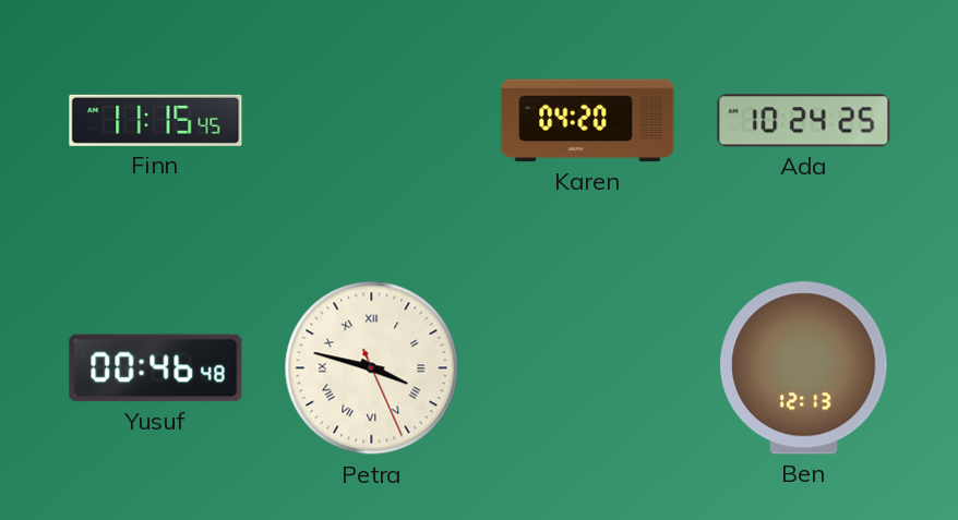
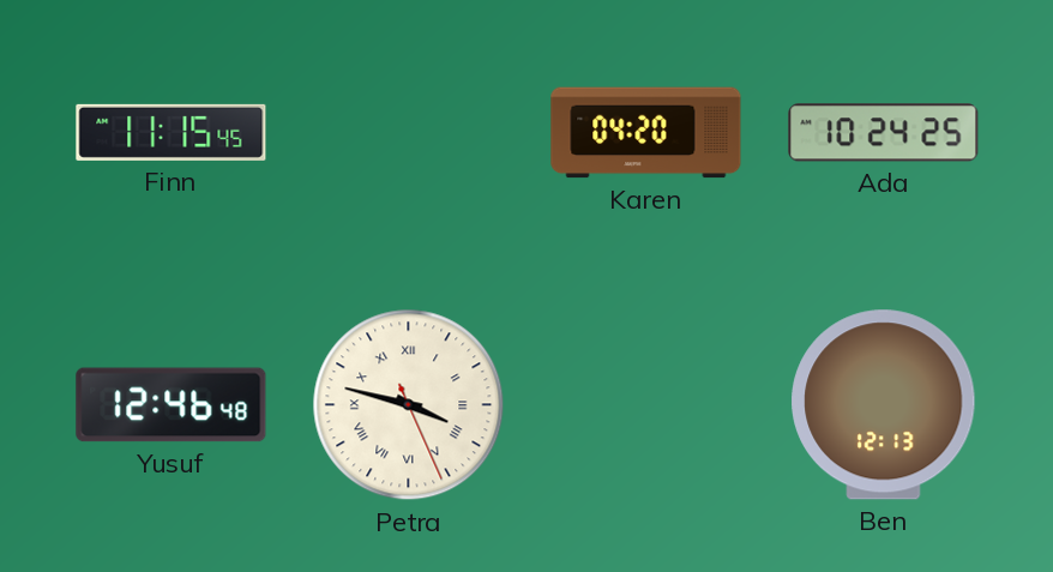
Yusuf: 00:46 -> 12:46 (172, 405)
